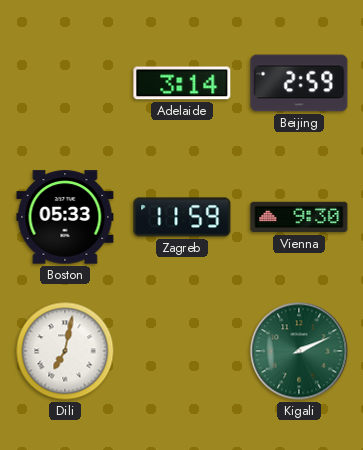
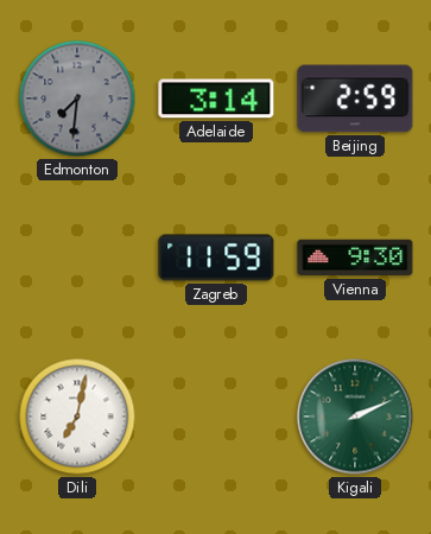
Edmonton: none -> 7:31 (77, 98)
Boston: 05:33 -> none (65, 217)
